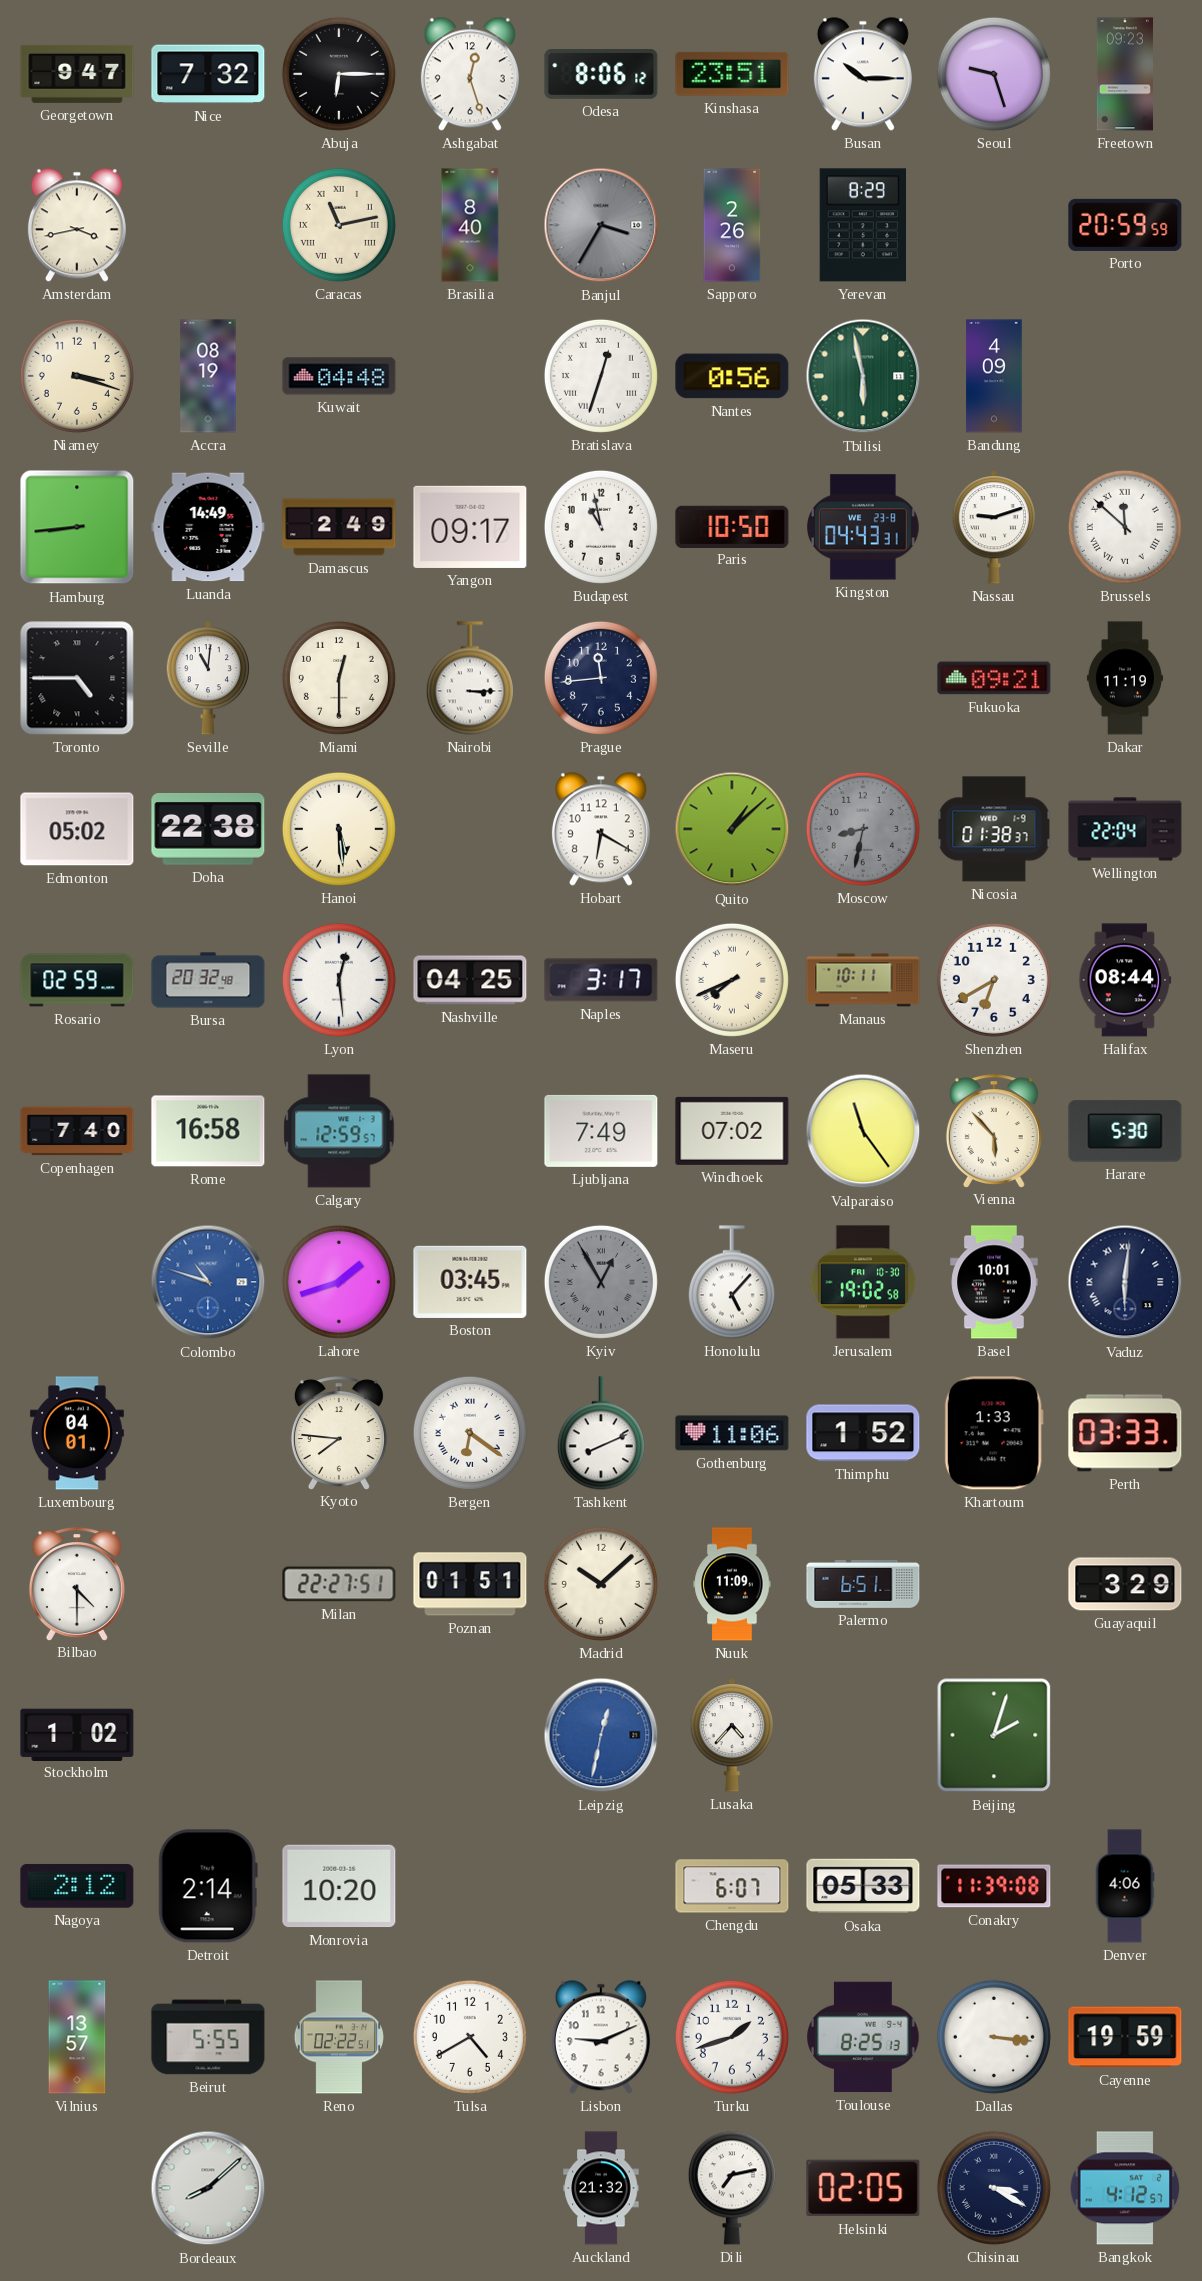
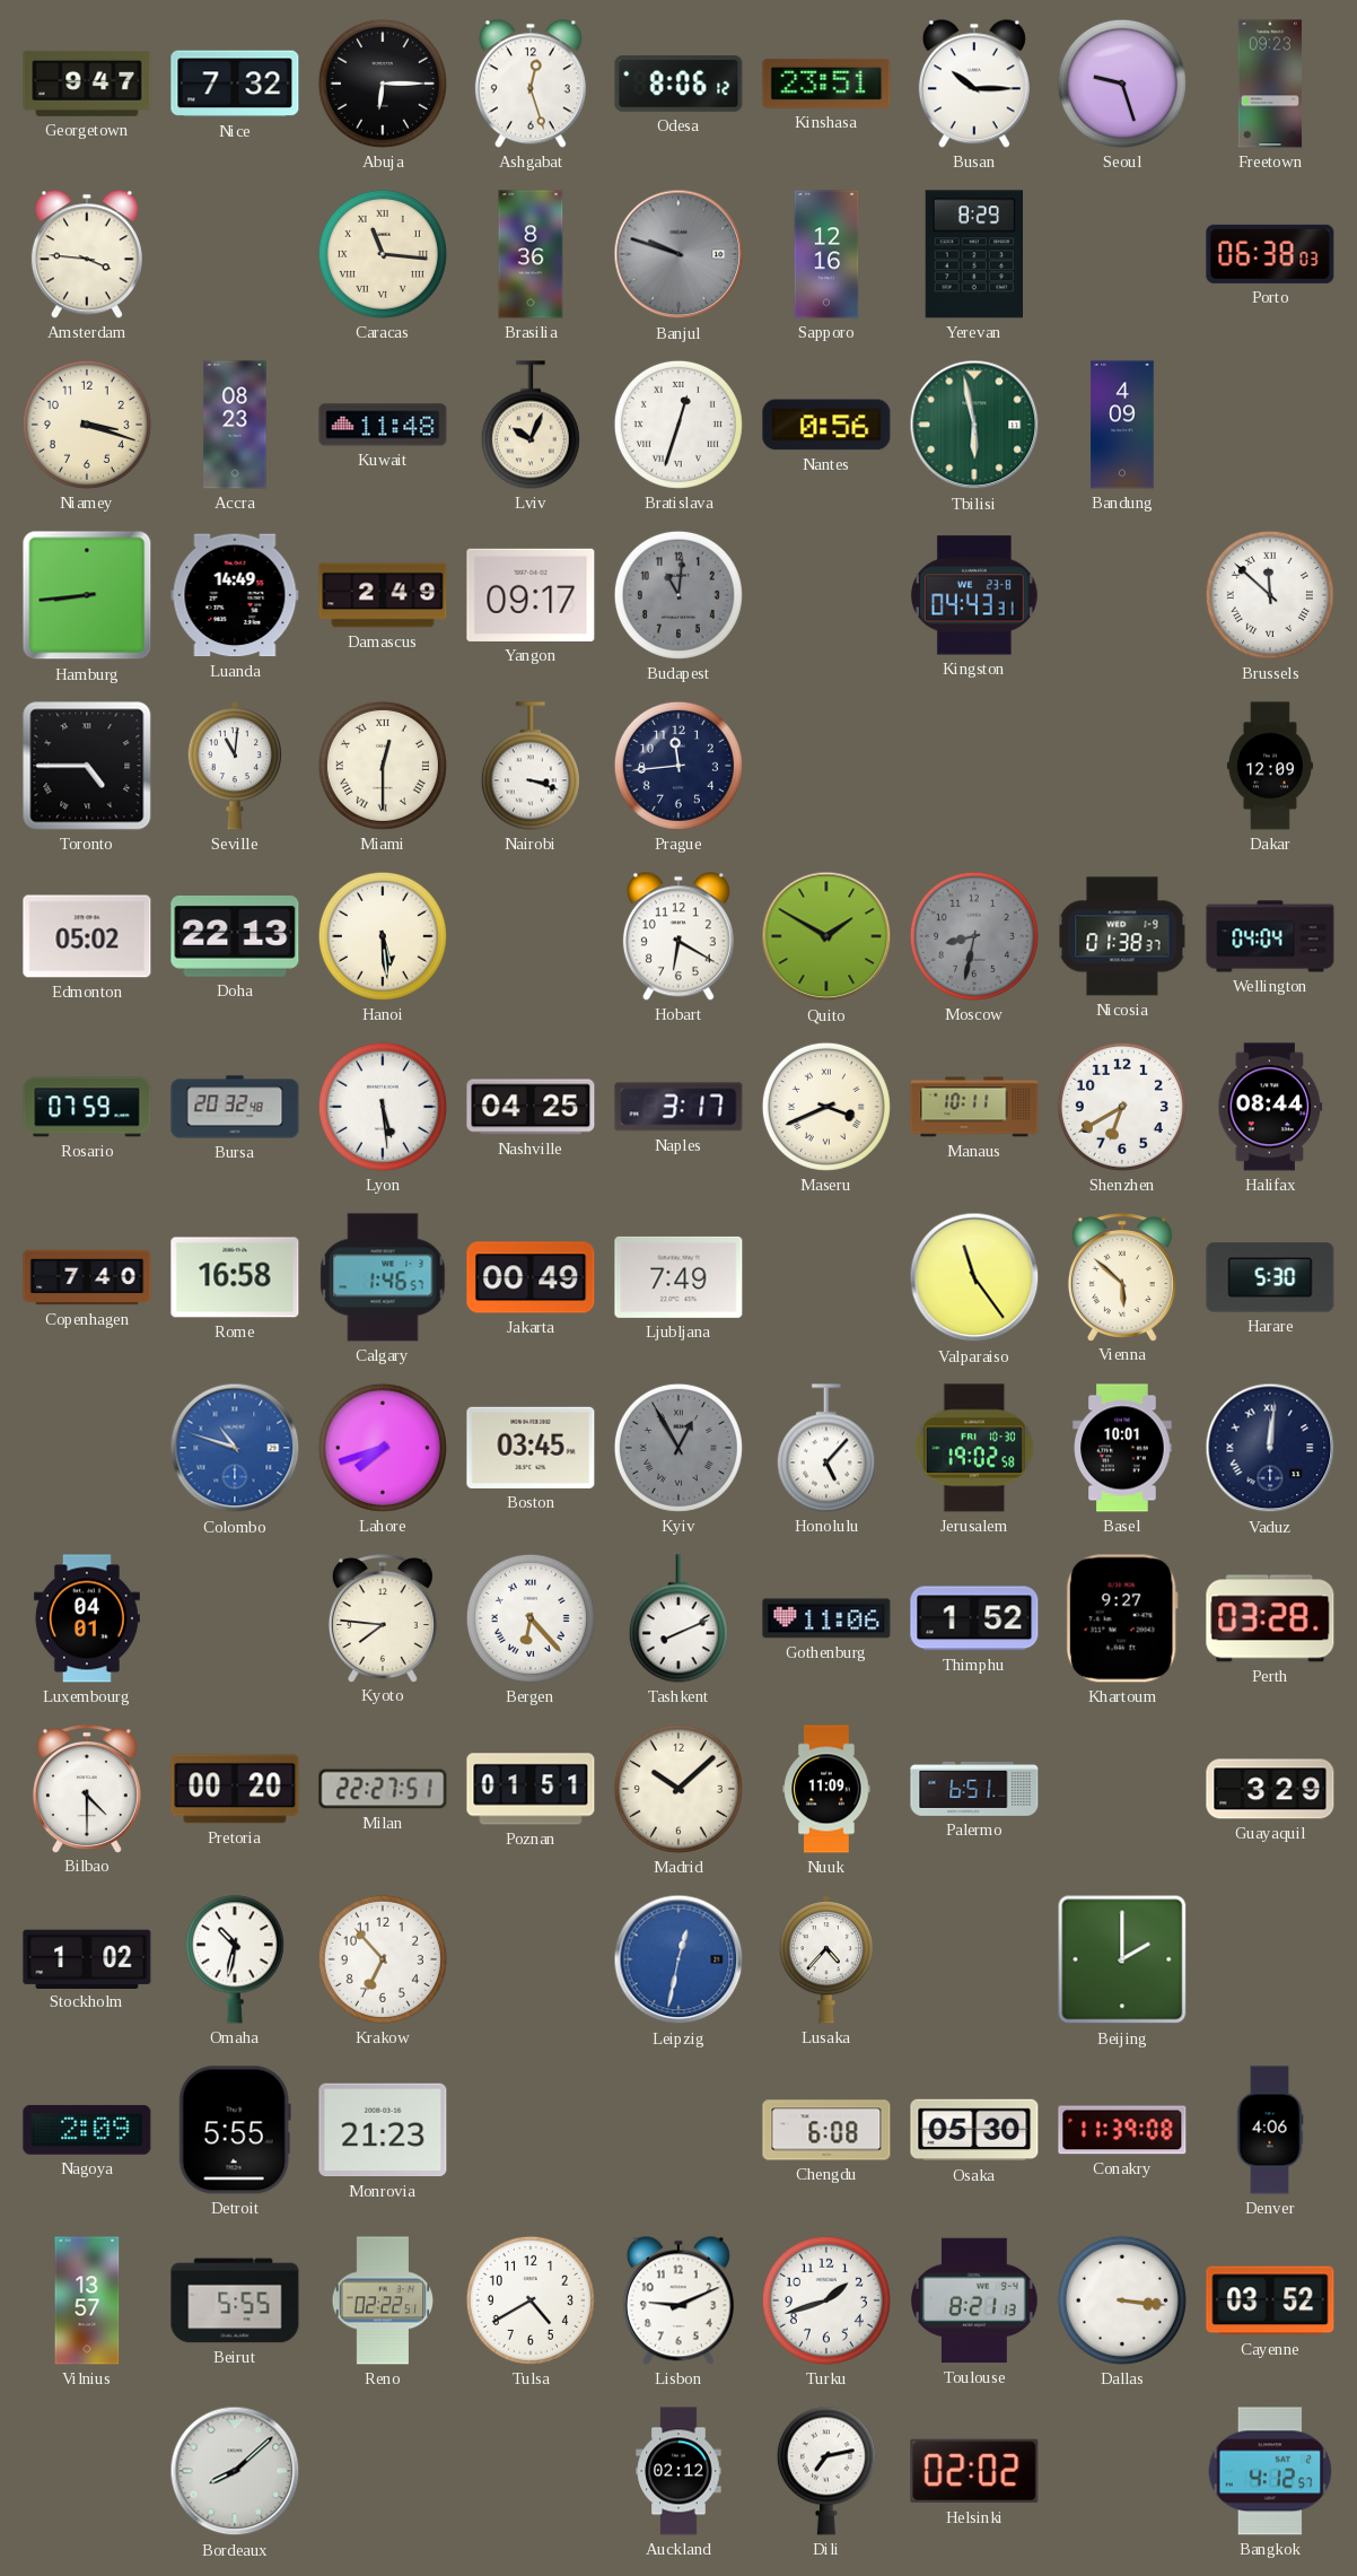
Amsterdam: 3:43 -> 3:46 (87, 254)
Caracas: 11:13 -> 11:16 (383, 254)
Brasilia: 8:40 -> 8:36 (531, 254)
Banjul: 3:35 -> 9:48 (679, 254)
Sapporo: 2:26 -> 12:16 (826, 254)
Porto: 20:59 -> 06:38 (1270, 254)
Accra: 08:19 -> 08:23 (235, 425)
Kuwait: 04:48 -> 11:48 (383, 425)
Lviv: none -> 10:04 (531, 425)
Budapest: 10:58 -> 11:01 (679, 595)
Budapest dial: white -> grey (679, 595)
Paris: 10:50 -> none (732, 526)
Nassau: 9:12 -> none (993, 527)
Miami numerals: Arabic -> Roman (383, 766)
Nairobi: 3:15 -> 3:18 (531, 766)
Fukuoka: 09:21 -> none (994, 678)
Dakar: 11:19 -> 12:09 (1270, 766)
Doha: 22:38 -> 22:13 (235, 937)
Quito: 1:08 -> 1:50 (826, 936)
Wellington: 22:04 -> 04:04 (1270, 936)
Rosario: 02:59 -> 07:59 (87, 1107)
Lyon: 12:29 -> 5:29 (383, 1107)
Maseru: 7:41 -> 3:41 (826, 1107)
Calgary: 12:59 -> 1:46 (383, 1277)
Jakarta: none -> 00:49 (531, 1277)
Windhoek: 07:02 -> none (732, 1131)
Vienna: 5:53 -> 5:52 (1122, 1277)
Lahore: 1:42 -> 7:42 (383, 1448)
Vaduz: 6:01 -> 12:01 (1270, 1448)
Bergen: 6:21 -> 6:23 (531, 1618)
Khartoum: 1:33 -> 9:27 (1122, 1618)
Perth: 03:33 -> 03:28 (1270, 1618)
Pretoria: none -> 00:20 (235, 1789)
Omaha: none -> 10:32 (235, 1959)
Krakow: none -> 6:53 (383, 1959)
Beijing: 2:03 -> 2:00 (1122, 1959)
Nagoya: 2:12 -> 2:09 (87, 2130)
Detroit: 2:14 -> 5:55 (235, 2130)
Monrovia: 10:20 -> 21:23 (383, 2130)
Chengdu: 6:07 -> 6:08 (826, 2130)
Osaka: 05:33 -> 05:30 (974, 2130)
Toulouse: 8:25 -> 8:21 (974, 2300)
Cayenne: 19:59 -> 03:52 (1270, 2300)
Auckland: 21:32 -> 02:12 (679, 2471)
Helsinki: 02:05 -> 02:02 (974, 2471)
Chisinau: 3:20 -> none (994, 2188)
